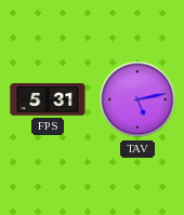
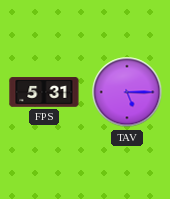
TAV: 5:13 -> 5:15 (127, 92)
